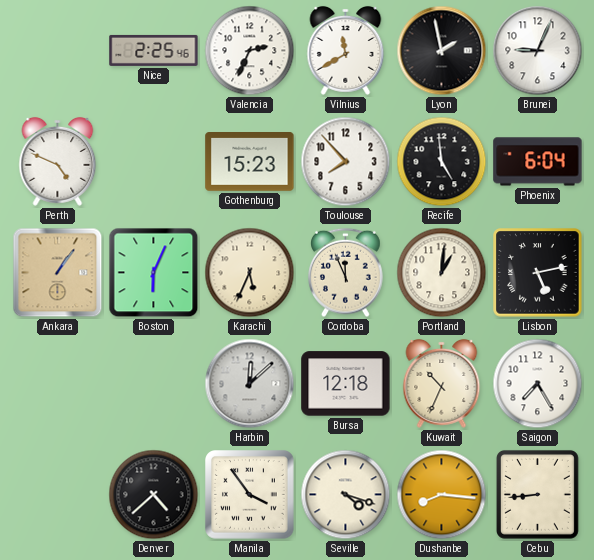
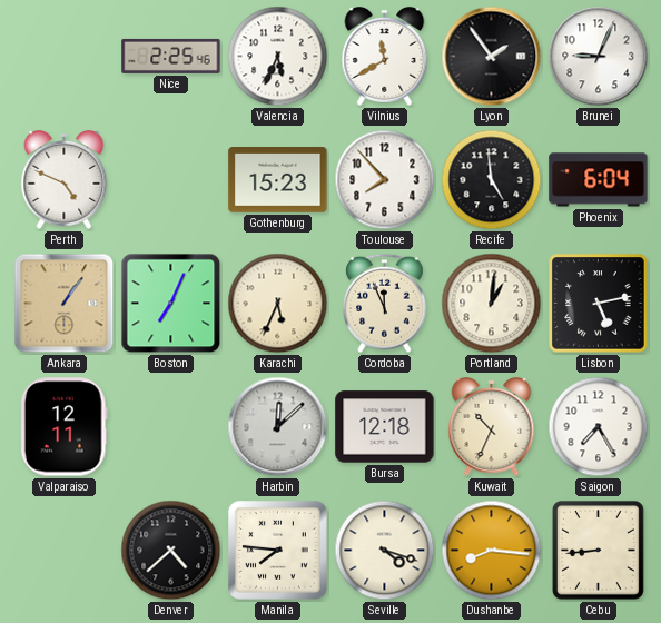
Valencia: 2:34 -> 5:34 (278, 57)
Lyon: 1:58 -> 1:54 (492, 57)
Boston: 6:04 -> 7:04 (171, 304)
Valparaiso: none -> 12:11 (63, 427)
Manila: 3:54 -> 7:46 (278, 551)
